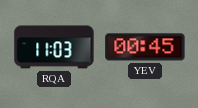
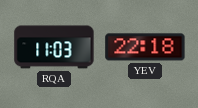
YEV: 00:45 -> 22:18 (145, 47)
